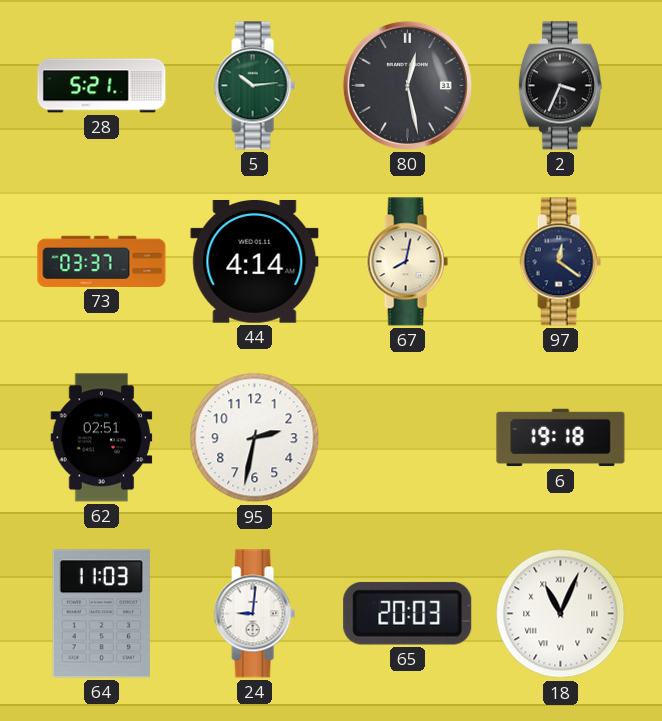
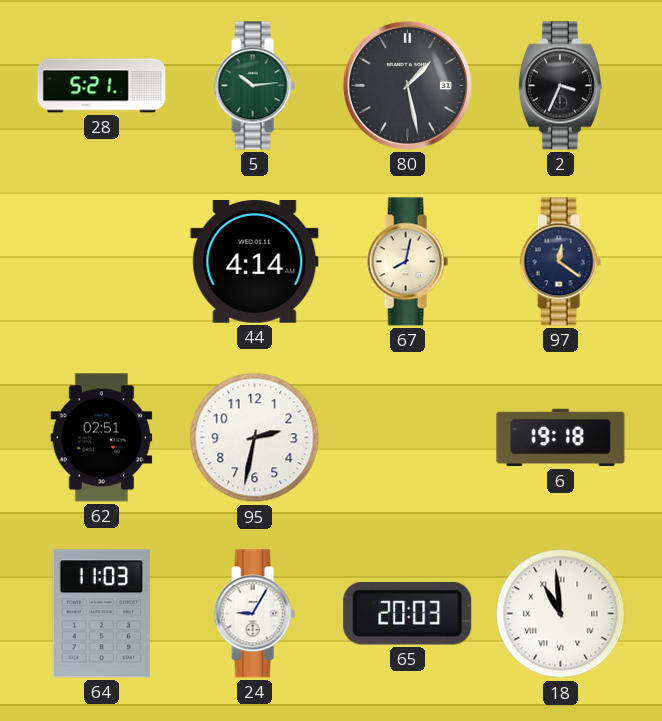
80: 12:28 -> 1:28 (407, 85)
73: 03:37 -> none (102, 261)
24: 9:01 -> 9:05 (254, 614)
18: 11:04 -> 10:59 (561, 614)
